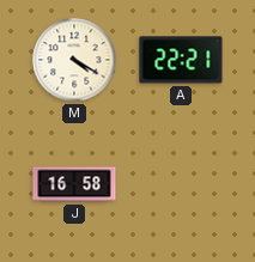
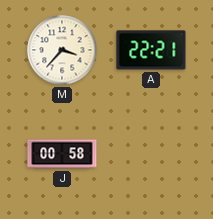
M: 4:20 -> 3:37 (62, 50)
J: 16:58 -> 00:58 (62, 154)
